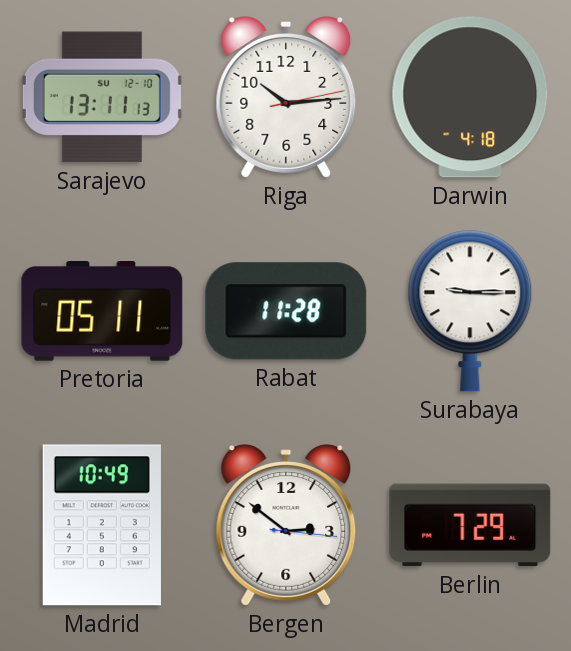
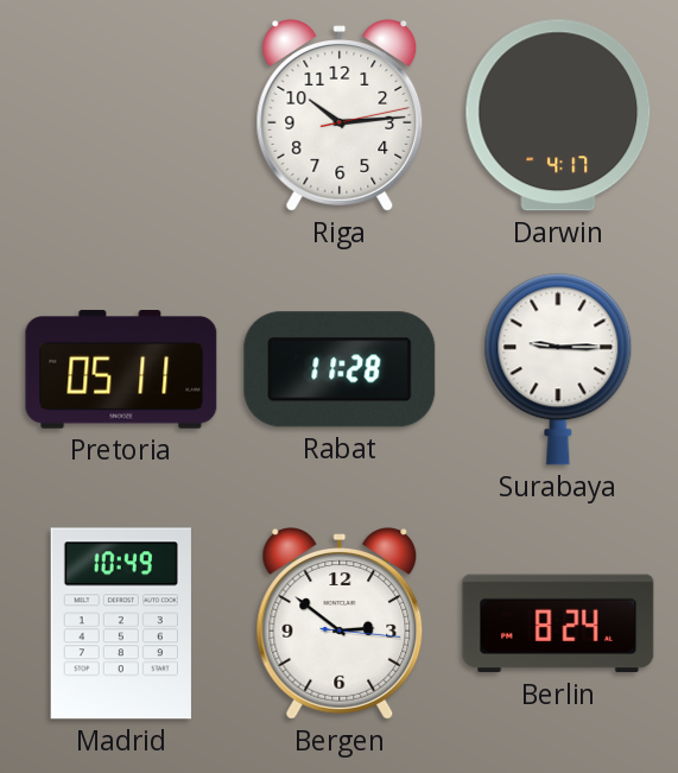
Sarajevo: 13:11 -> none (102, 97)
Darwin: 4:18 -> 4:17 (558, 115)
Berlin: 7:29 -> 8:24 (558, 623)
